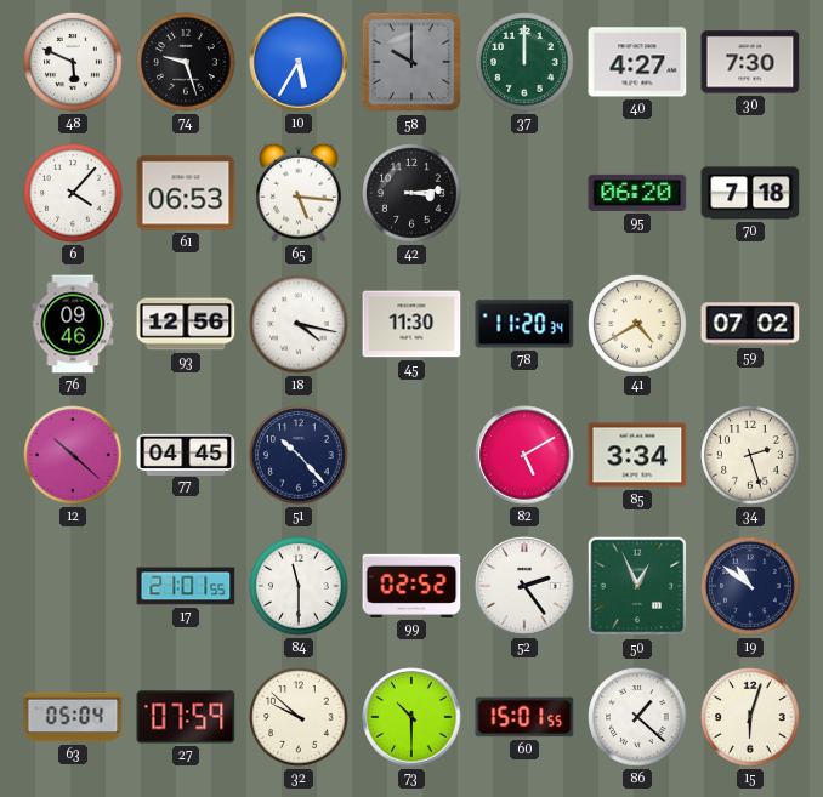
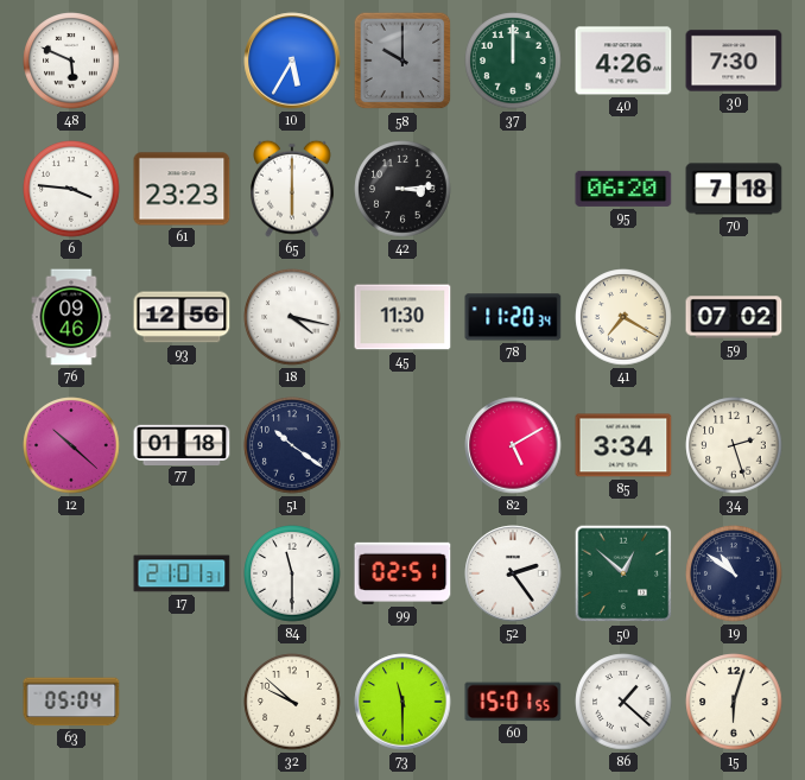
74: 9:27 -> none (186, 62)
40: 4:27 -> 4:26 (623, 61)
6: 4:07 -> 3:46 (71, 189)
61: 06:53 -> 23:23 (182, 189)
65: 5:16 -> 6:00 (293, 189)
41: 4:40 -> 7:20 (623, 317)
77: 04:45 -> 01:18 (182, 444)
51: 10:23 -> 10:21 (292, 445)
17: 21:01:55 -> 21:01:31 (182, 573)
99: 02:52 -> 02:51 (402, 573)
50: 12:56 -> 12:52 (623, 573)
27: 07:59 -> none (186, 717)
73: 10:30 -> 11:30 (402, 702)
